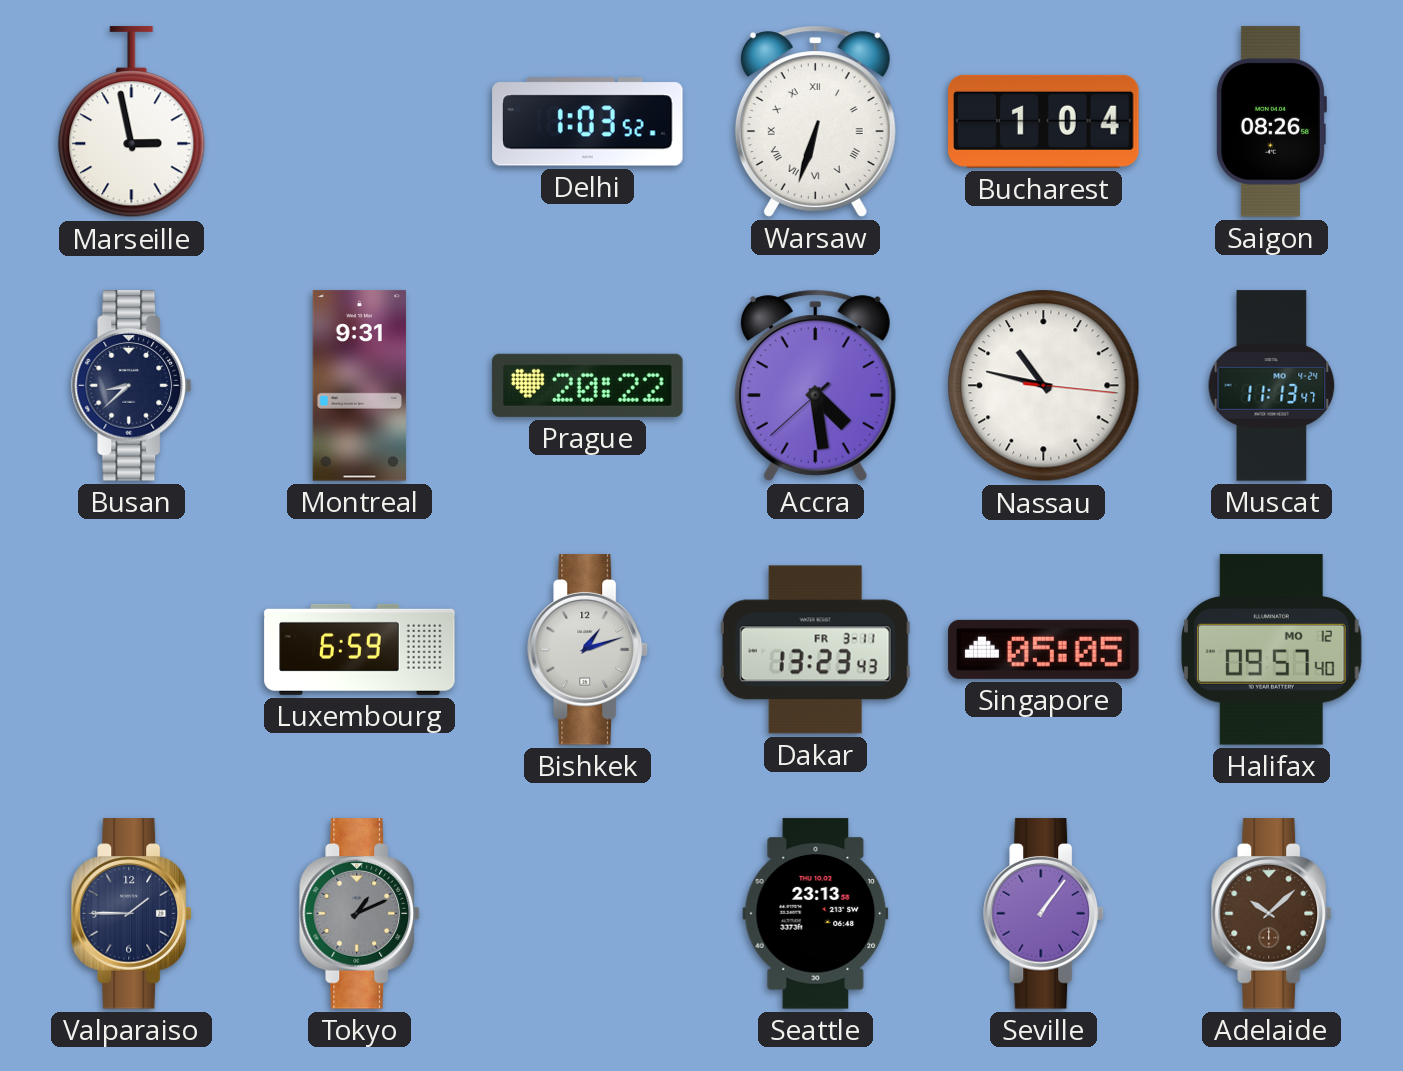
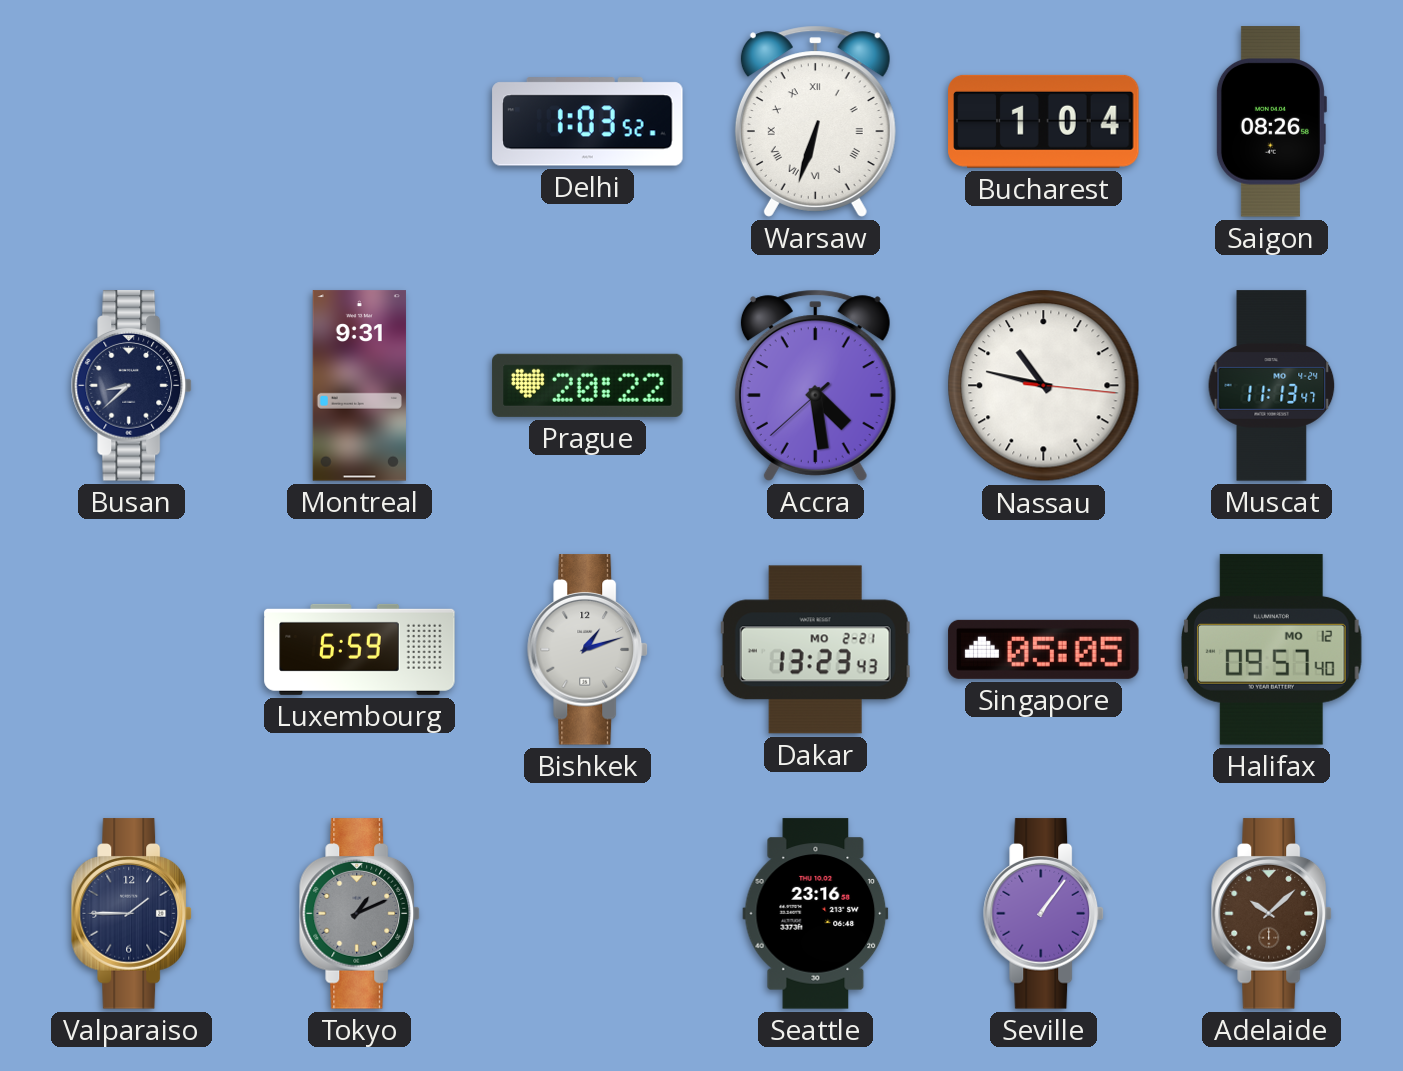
Marseille: 2:58 -> none (132, 122)
Dakar date: FR 3-11 -> MO 2-21 (815, 650)
Seattle: 23:13 -> 23:16 (816, 914)
